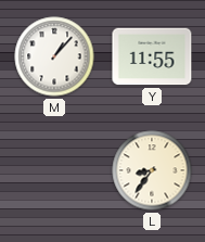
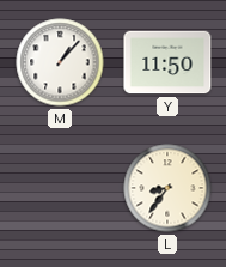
Y: 11:55 -> 11:50 (167, 62)
